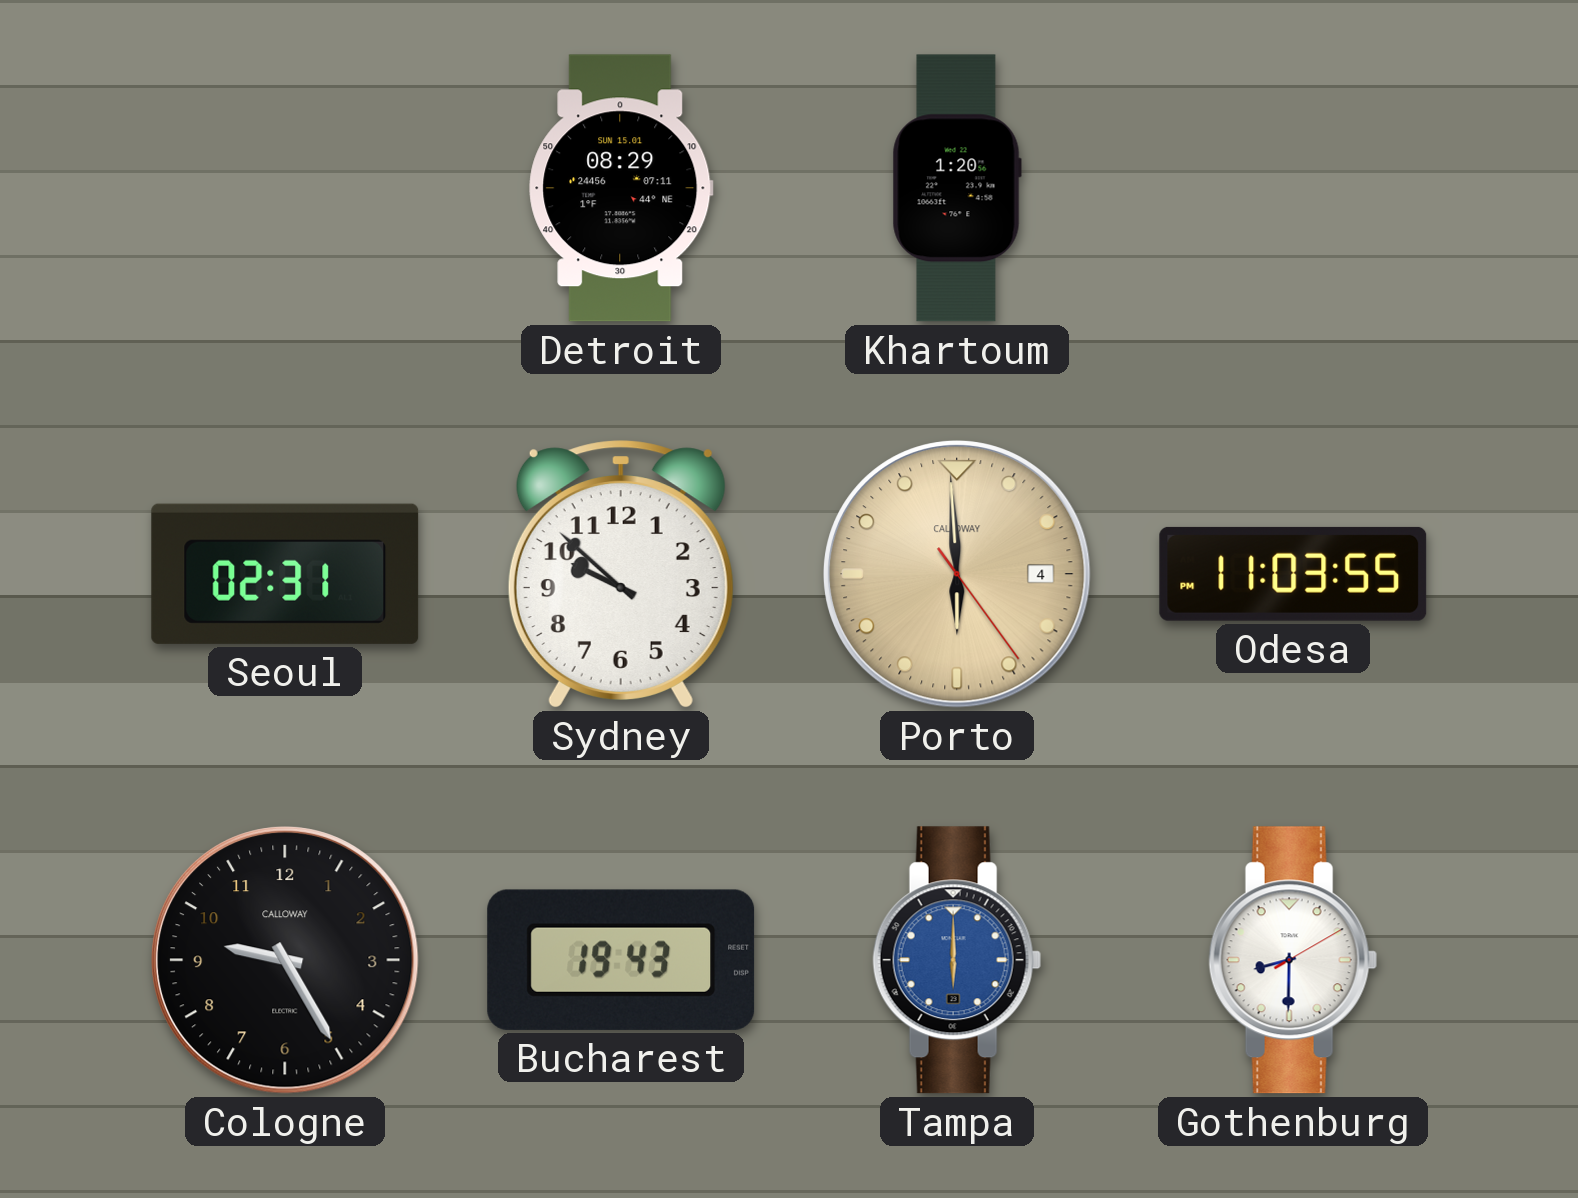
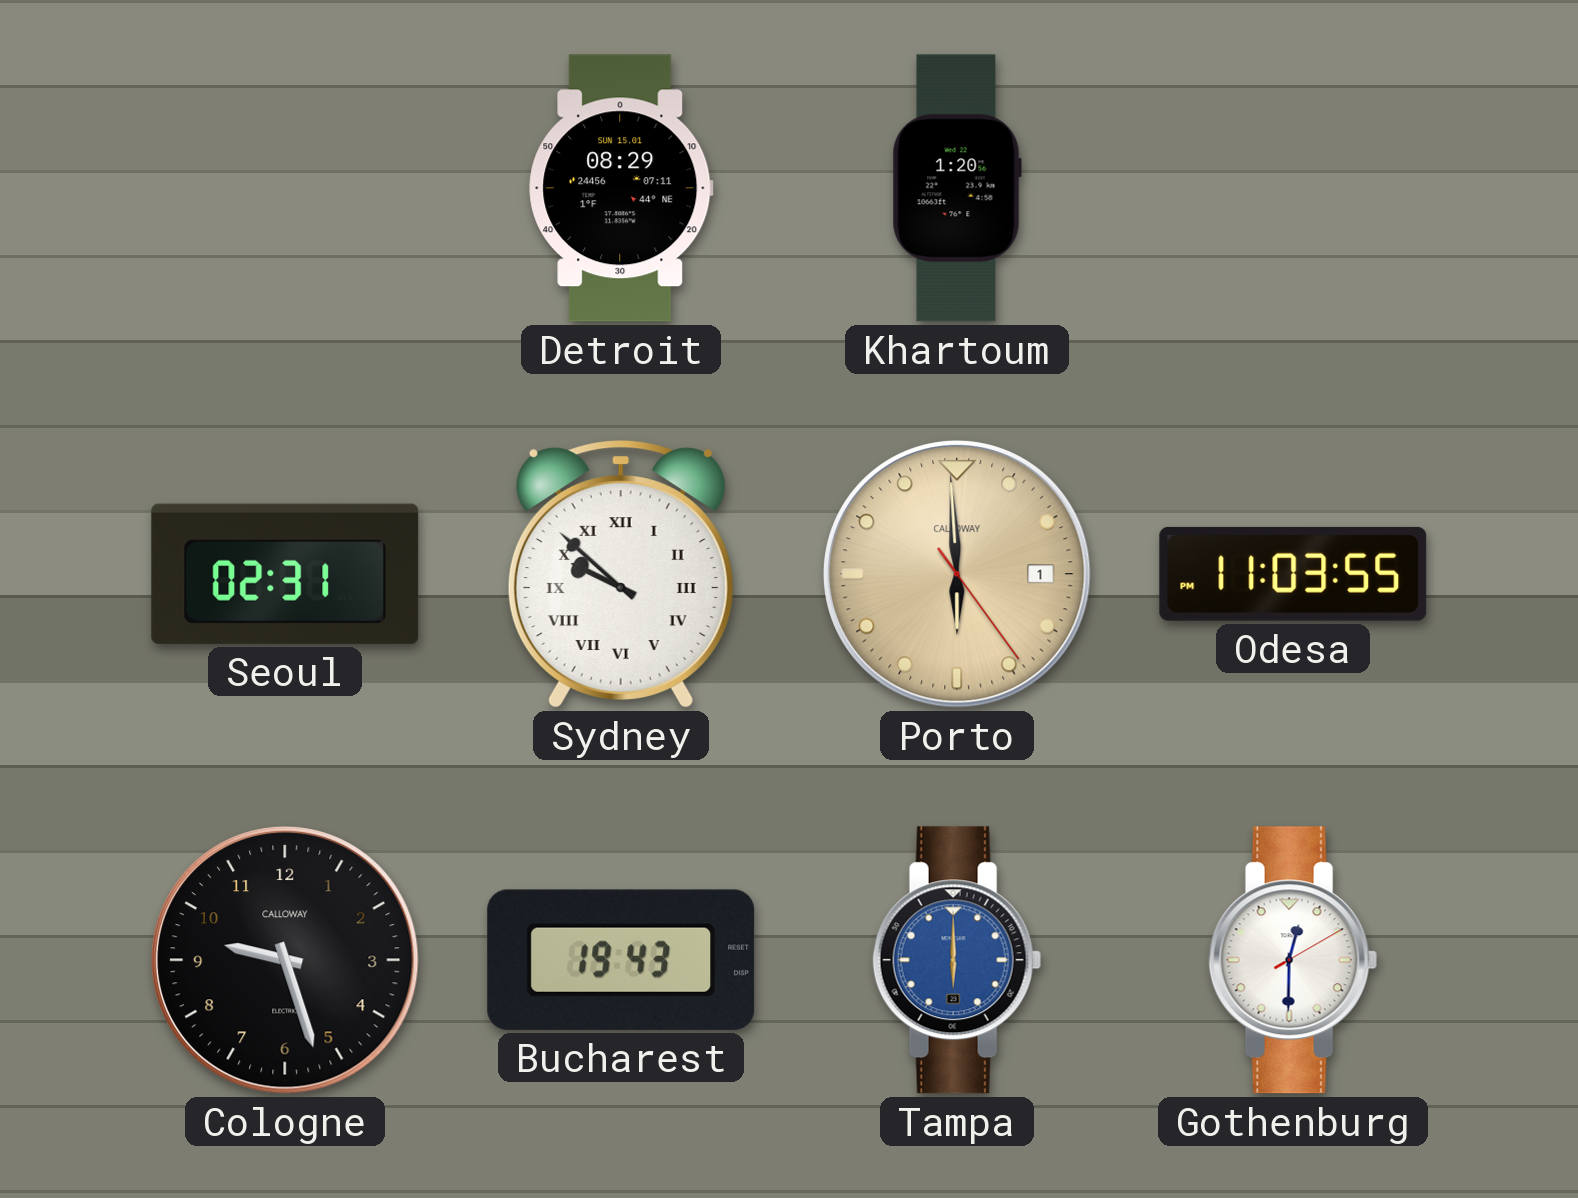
Sydney numerals: Arabic -> Roman (621, 574)
Porto date: 4 -> 1 (958, 575)
Cologne: 9:25 -> 9:27 (286, 961)
Gothenburg: 8:30 -> 12:30 (1293, 960)
